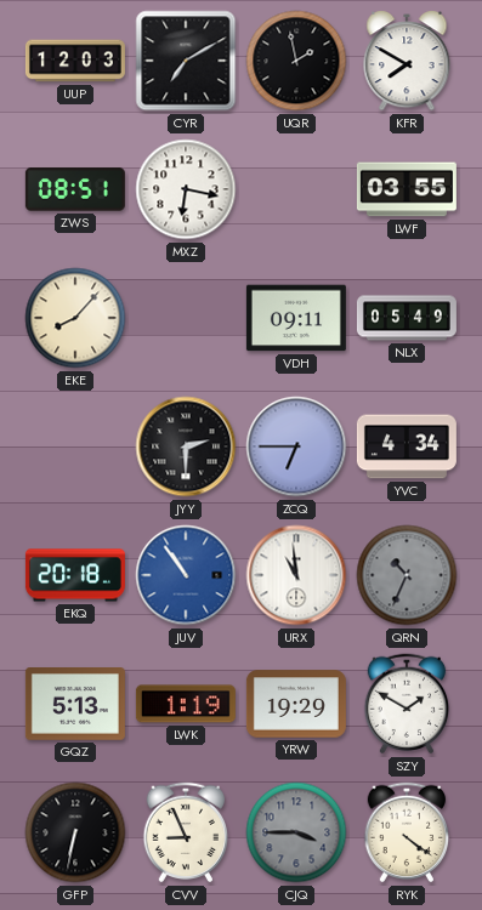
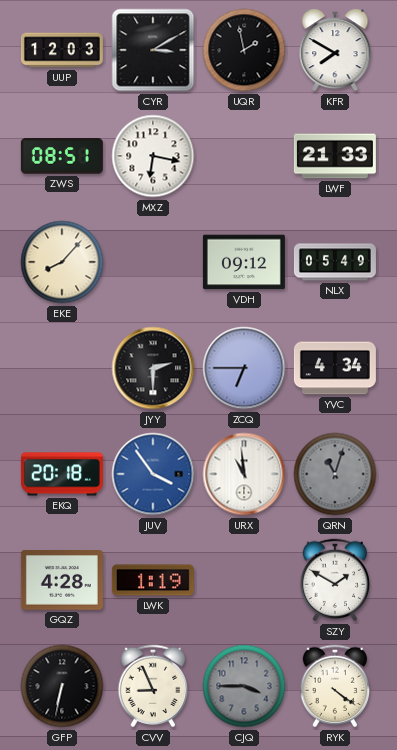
CYR: 7:10 -> 3:10 (153, 50)
LWF: 03:55 -> 21:33 (335, 156)
VDH: 09:11 -> 09:12 (244, 262)
JUV: 10:54 -> 3:54 (153, 474)
QRN: 10:34 -> 11:03 (335, 474)
GQZ: 5:13 -> 4:28 (62, 581)
YRW: 19:29 -> none (296, 704)
